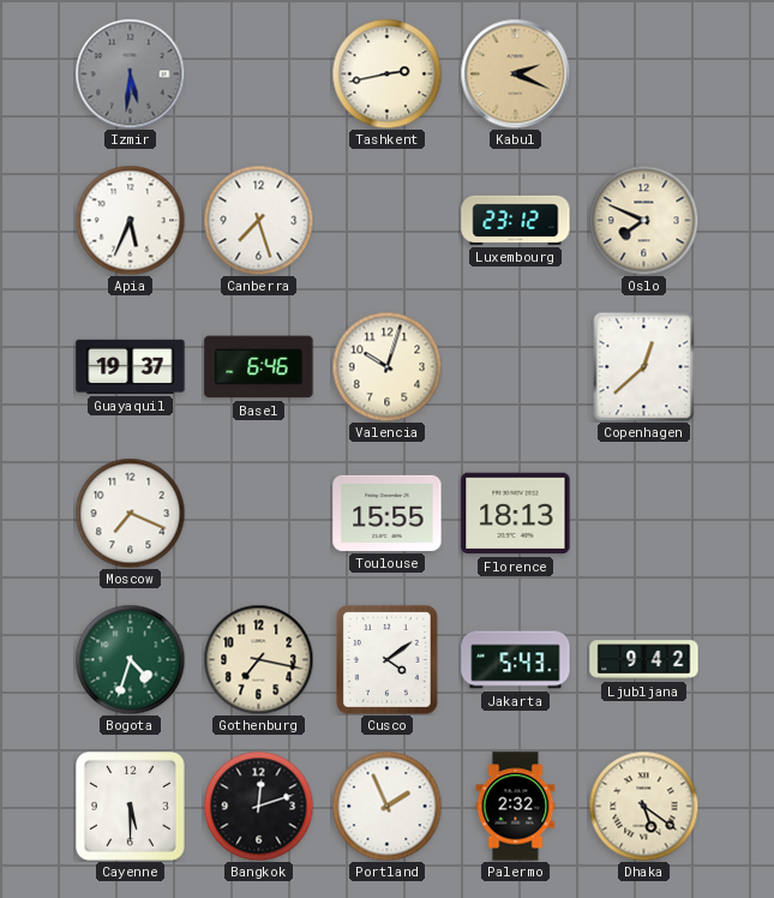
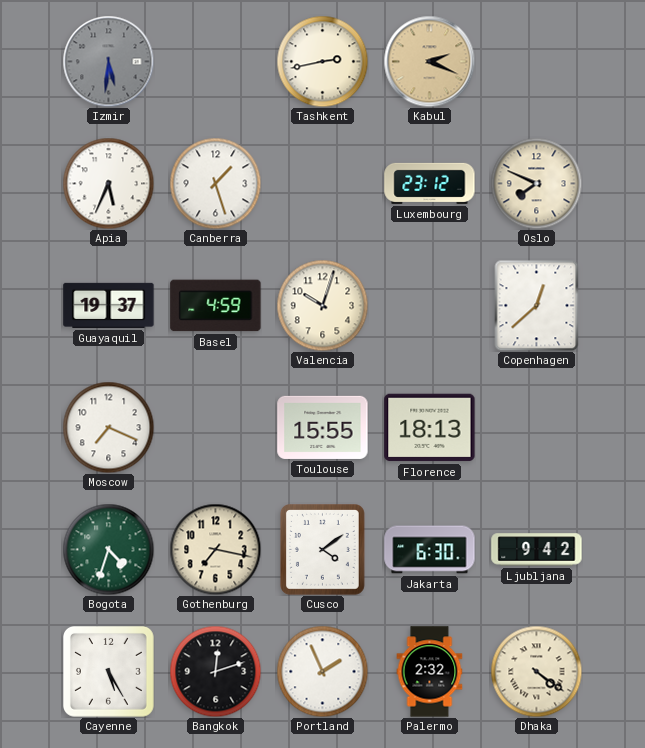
Canberra: 7:27 -> 1:27 (215, 183)
Basel: 6:46 -> 4:59 (216, 306)
Jakarta: 5:43 -> 6:30 (430, 550)
Cayenne: 5:30 -> 5:25 (109, 672)
Dhaka: 5:21 -> 4:21 (536, 671)
